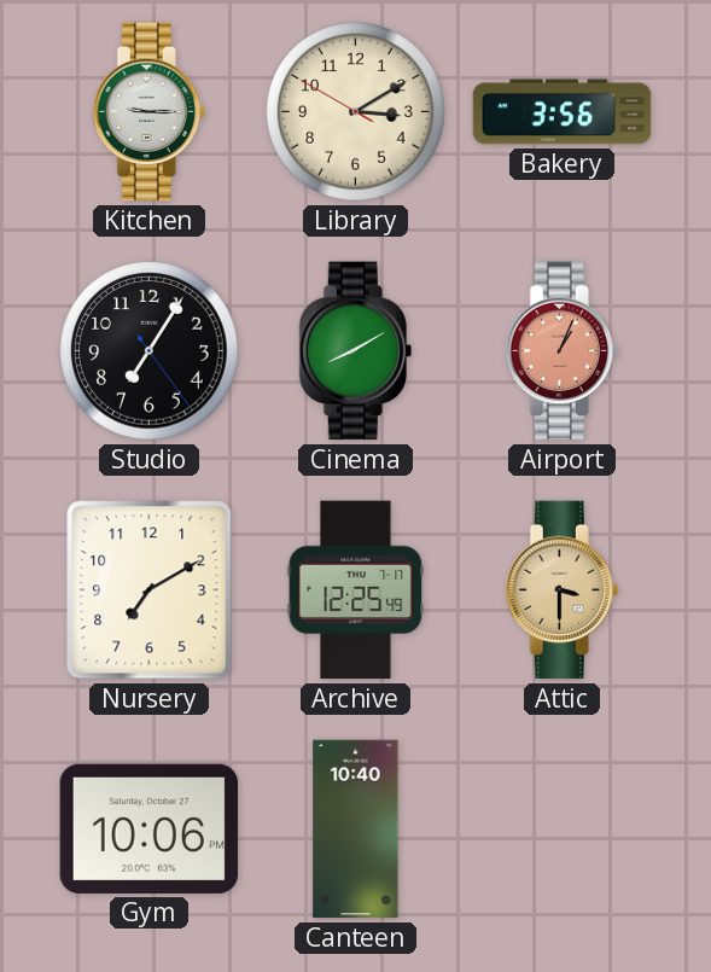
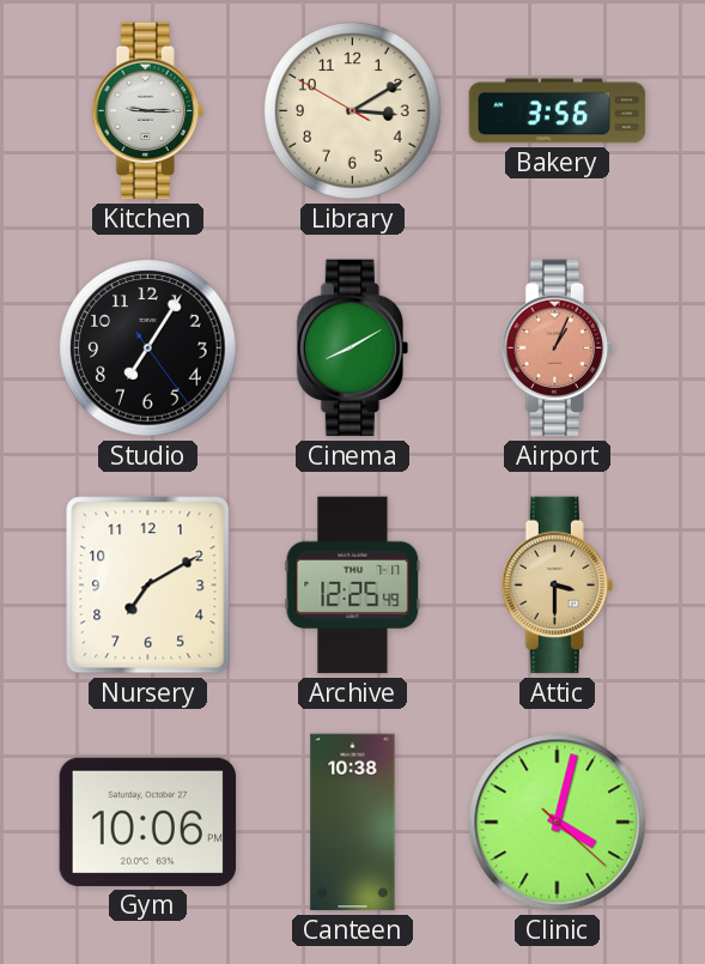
Canteen: 10:40 -> 10:38 (353, 823)
Clinic: none -> 4:02 (558, 823)
